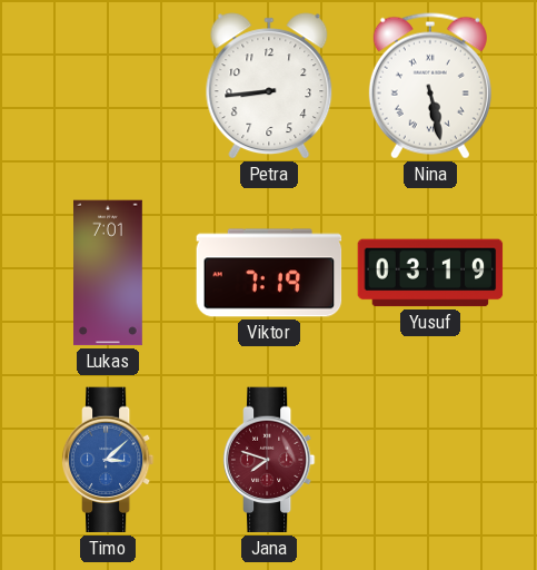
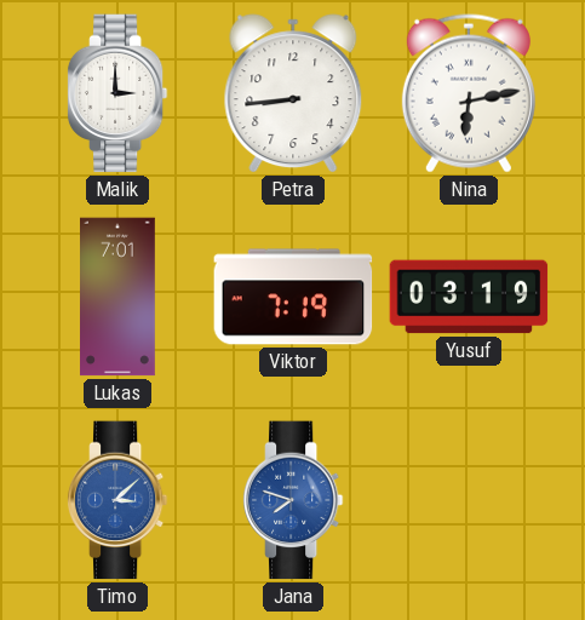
Malik: none -> 3:00 (117, 93)
Nina: 5:28 -> 6:13 (469, 93)
Jana dial: burgundy -> blue (293, 500)
